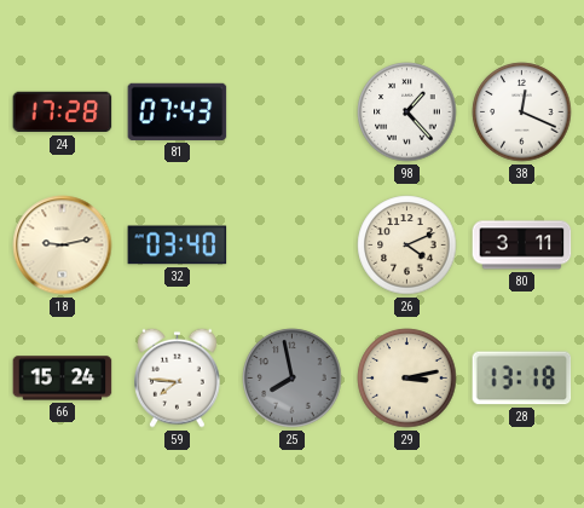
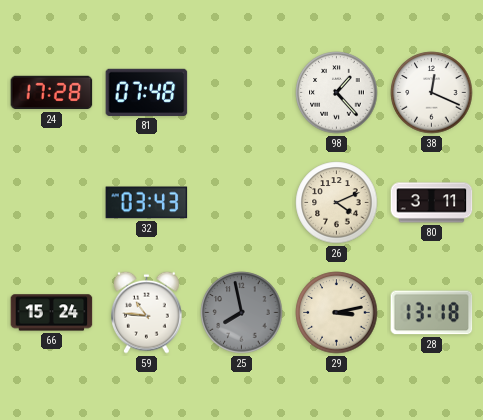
81: 07:43 -> 07:48 (147, 92)
18: 9:13 -> none (63, 246)
32: 03:40 -> 03:43 (147, 203)
59: 7:46 -> 10:46 (147, 312)
